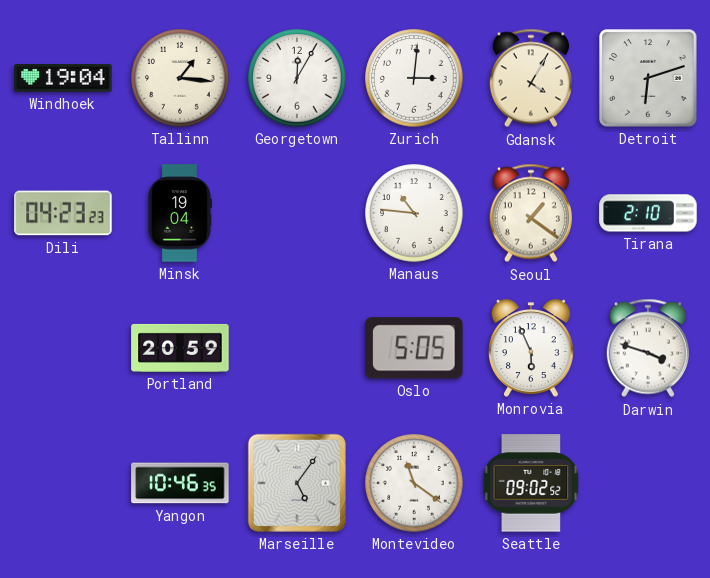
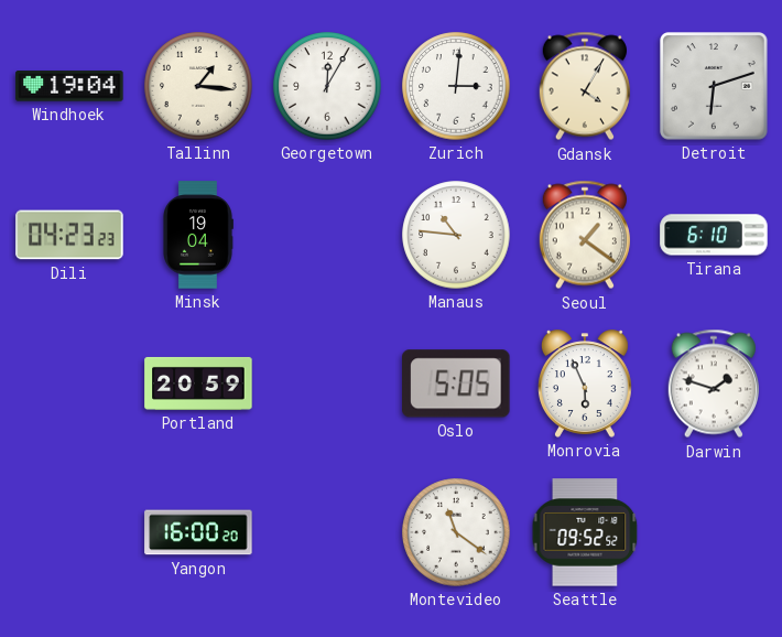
Tirana: 2:10 -> 6:10 (714, 235)
Darwin: 3:48 -> 1:48 (714, 384)
Yangon: 10:46 -> 16:00 (198, 532)
Marseille: 5:06 -> none (297, 483)
Seattle: 09:02 -> 09:52 (585, 532)
